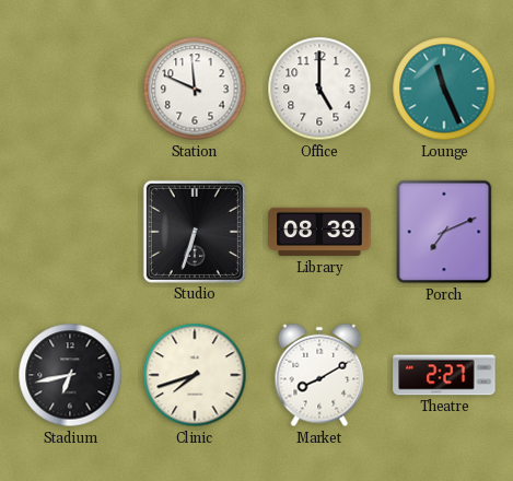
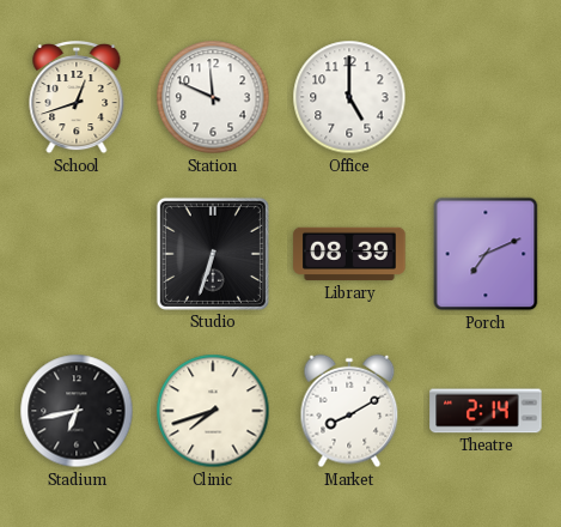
School: none -> 12:42 (77, 97)
Lounge: 11:26 -> none (444, 89)
Theatre: 2:27 -> 2:14 (486, 411)
